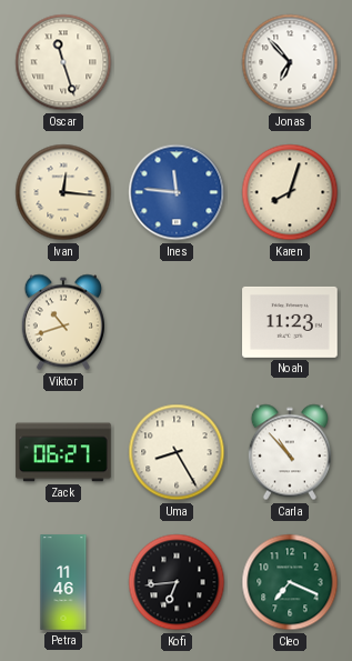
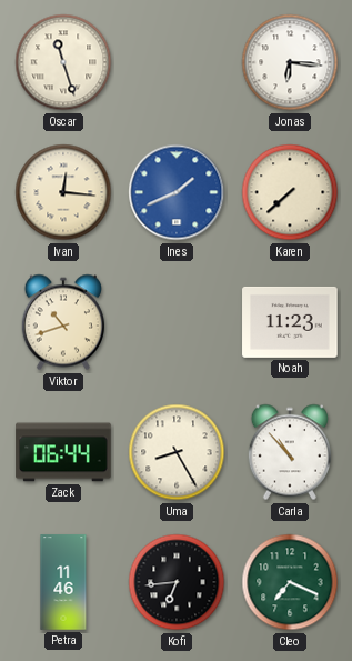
Jonas: 6:53 -> 6:16 (290, 62)
Ines: 11:46 -> 1:41 (177, 192)
Karen: 8:03 -> 7:38 (290, 192)
Zack: 06:27 -> 06:44 (63, 452)
